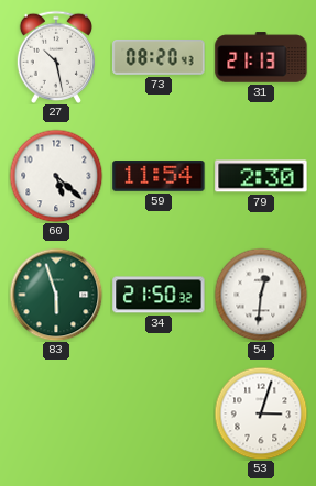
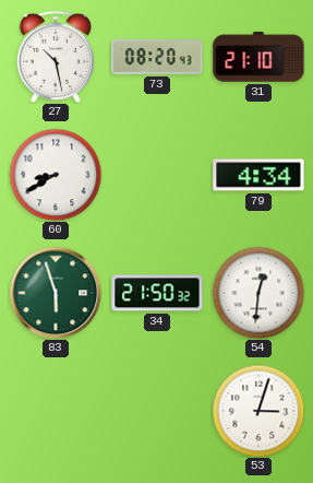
31: 21:13 -> 21:10 (258, 57)
60: 5:22 -> 8:40 (56, 175)
59: 11:54 -> none (159, 176)
79: 2:30 -> 4:34 (258, 175)
